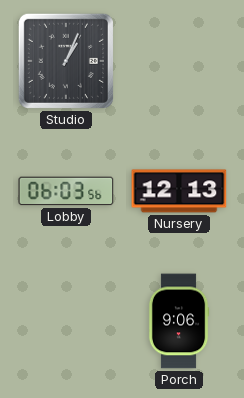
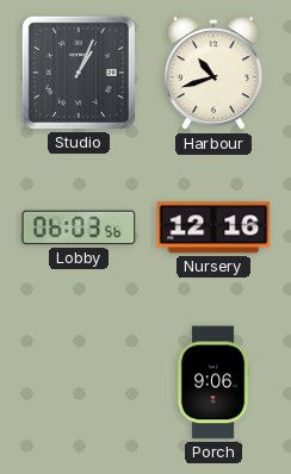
Harbour: none -> 10:42 (213, 74)
Nursery: 12:13 -> 12:16 (213, 227)
